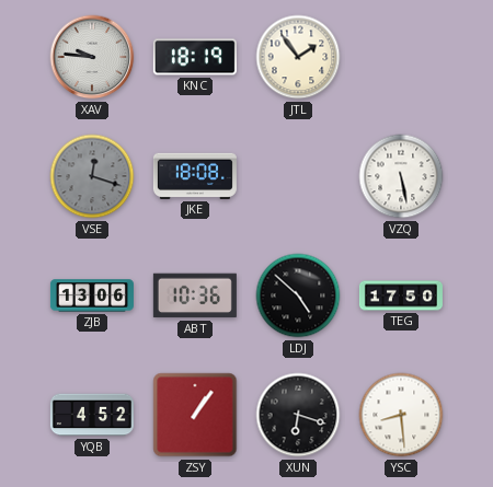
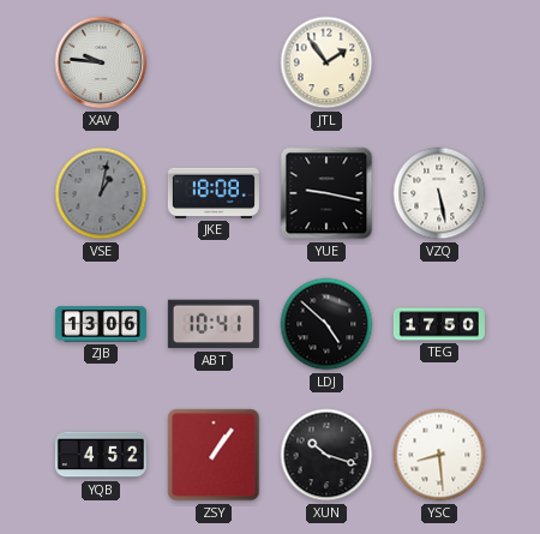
KNC: 18:19 -> none (195, 57)
VSE: 12:18 -> 1:02 (101, 193)
YUE: none -> 9:17 (326, 193)
ABT: 10:36 -> 10:41 (214, 324)
XUN: 6:18 -> 10:18 (326, 455)
